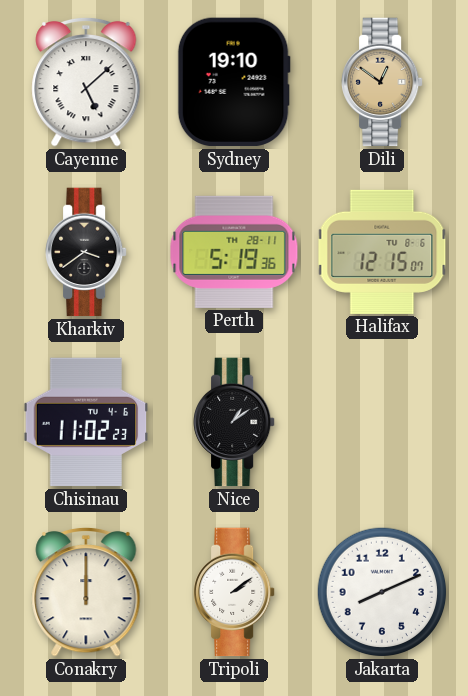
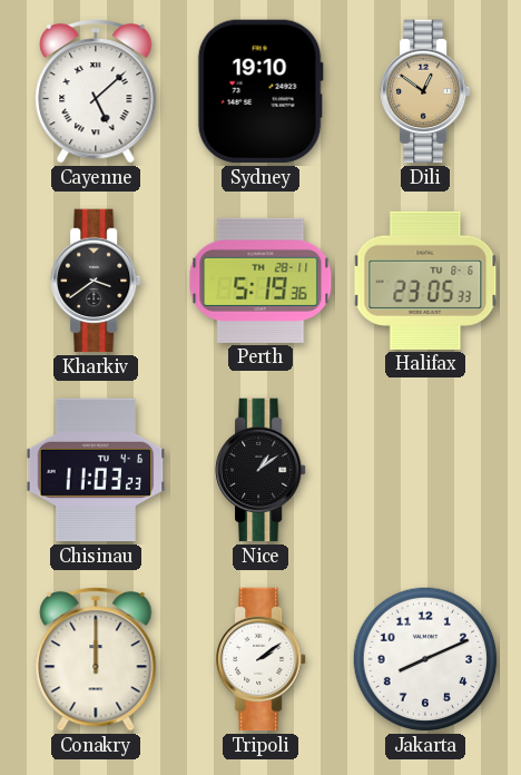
Halifax: 12:15 -> 23:05 (425, 281)
Chisinau: 11:02 -> 11:03 (96, 470)
